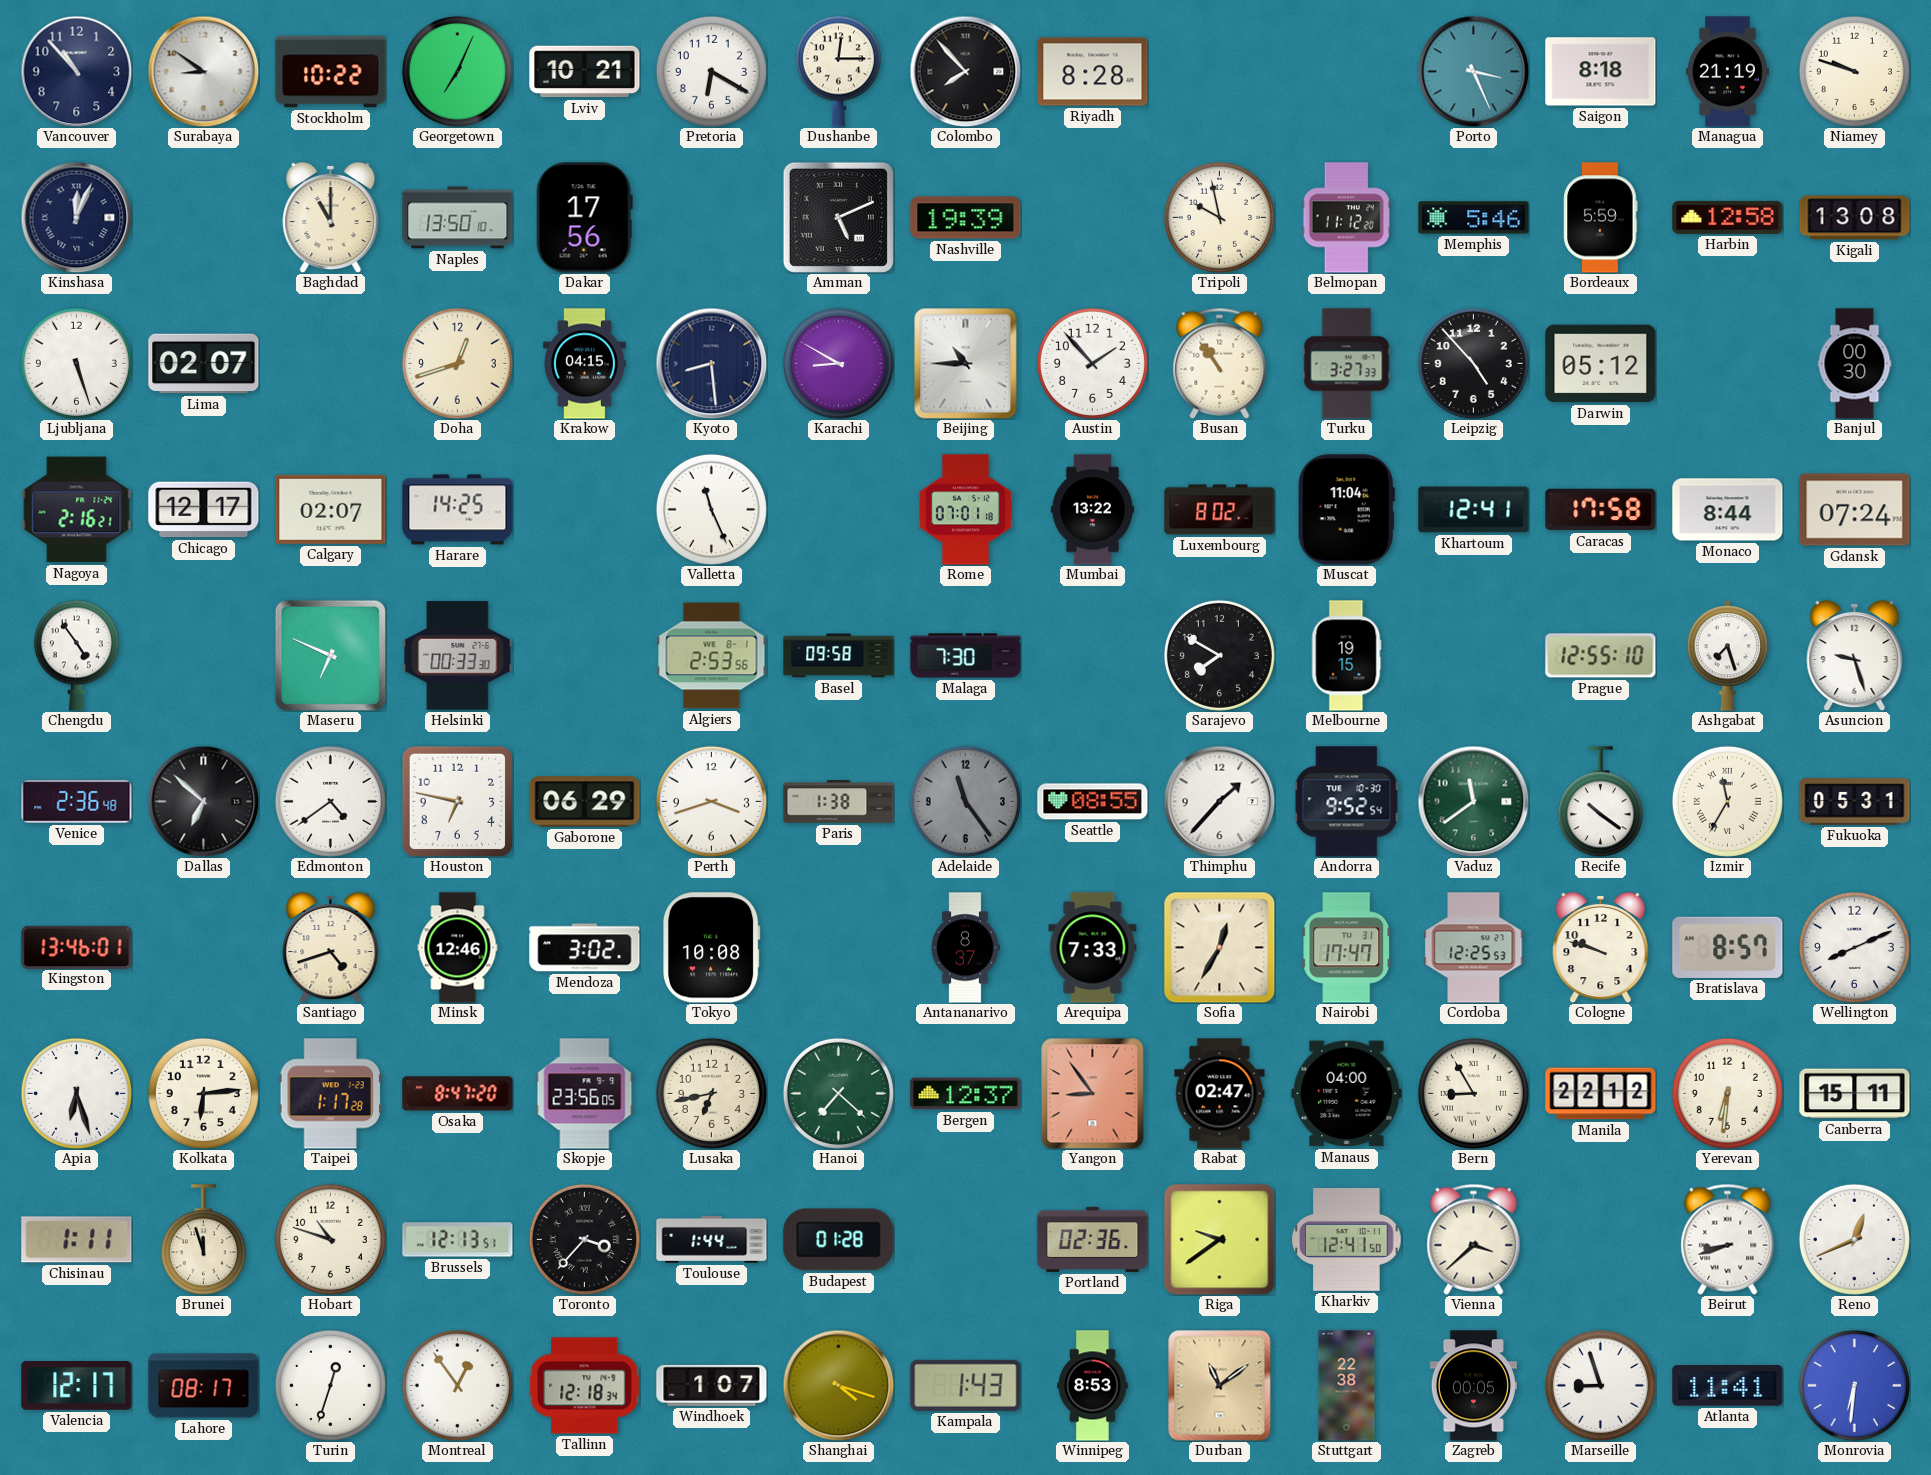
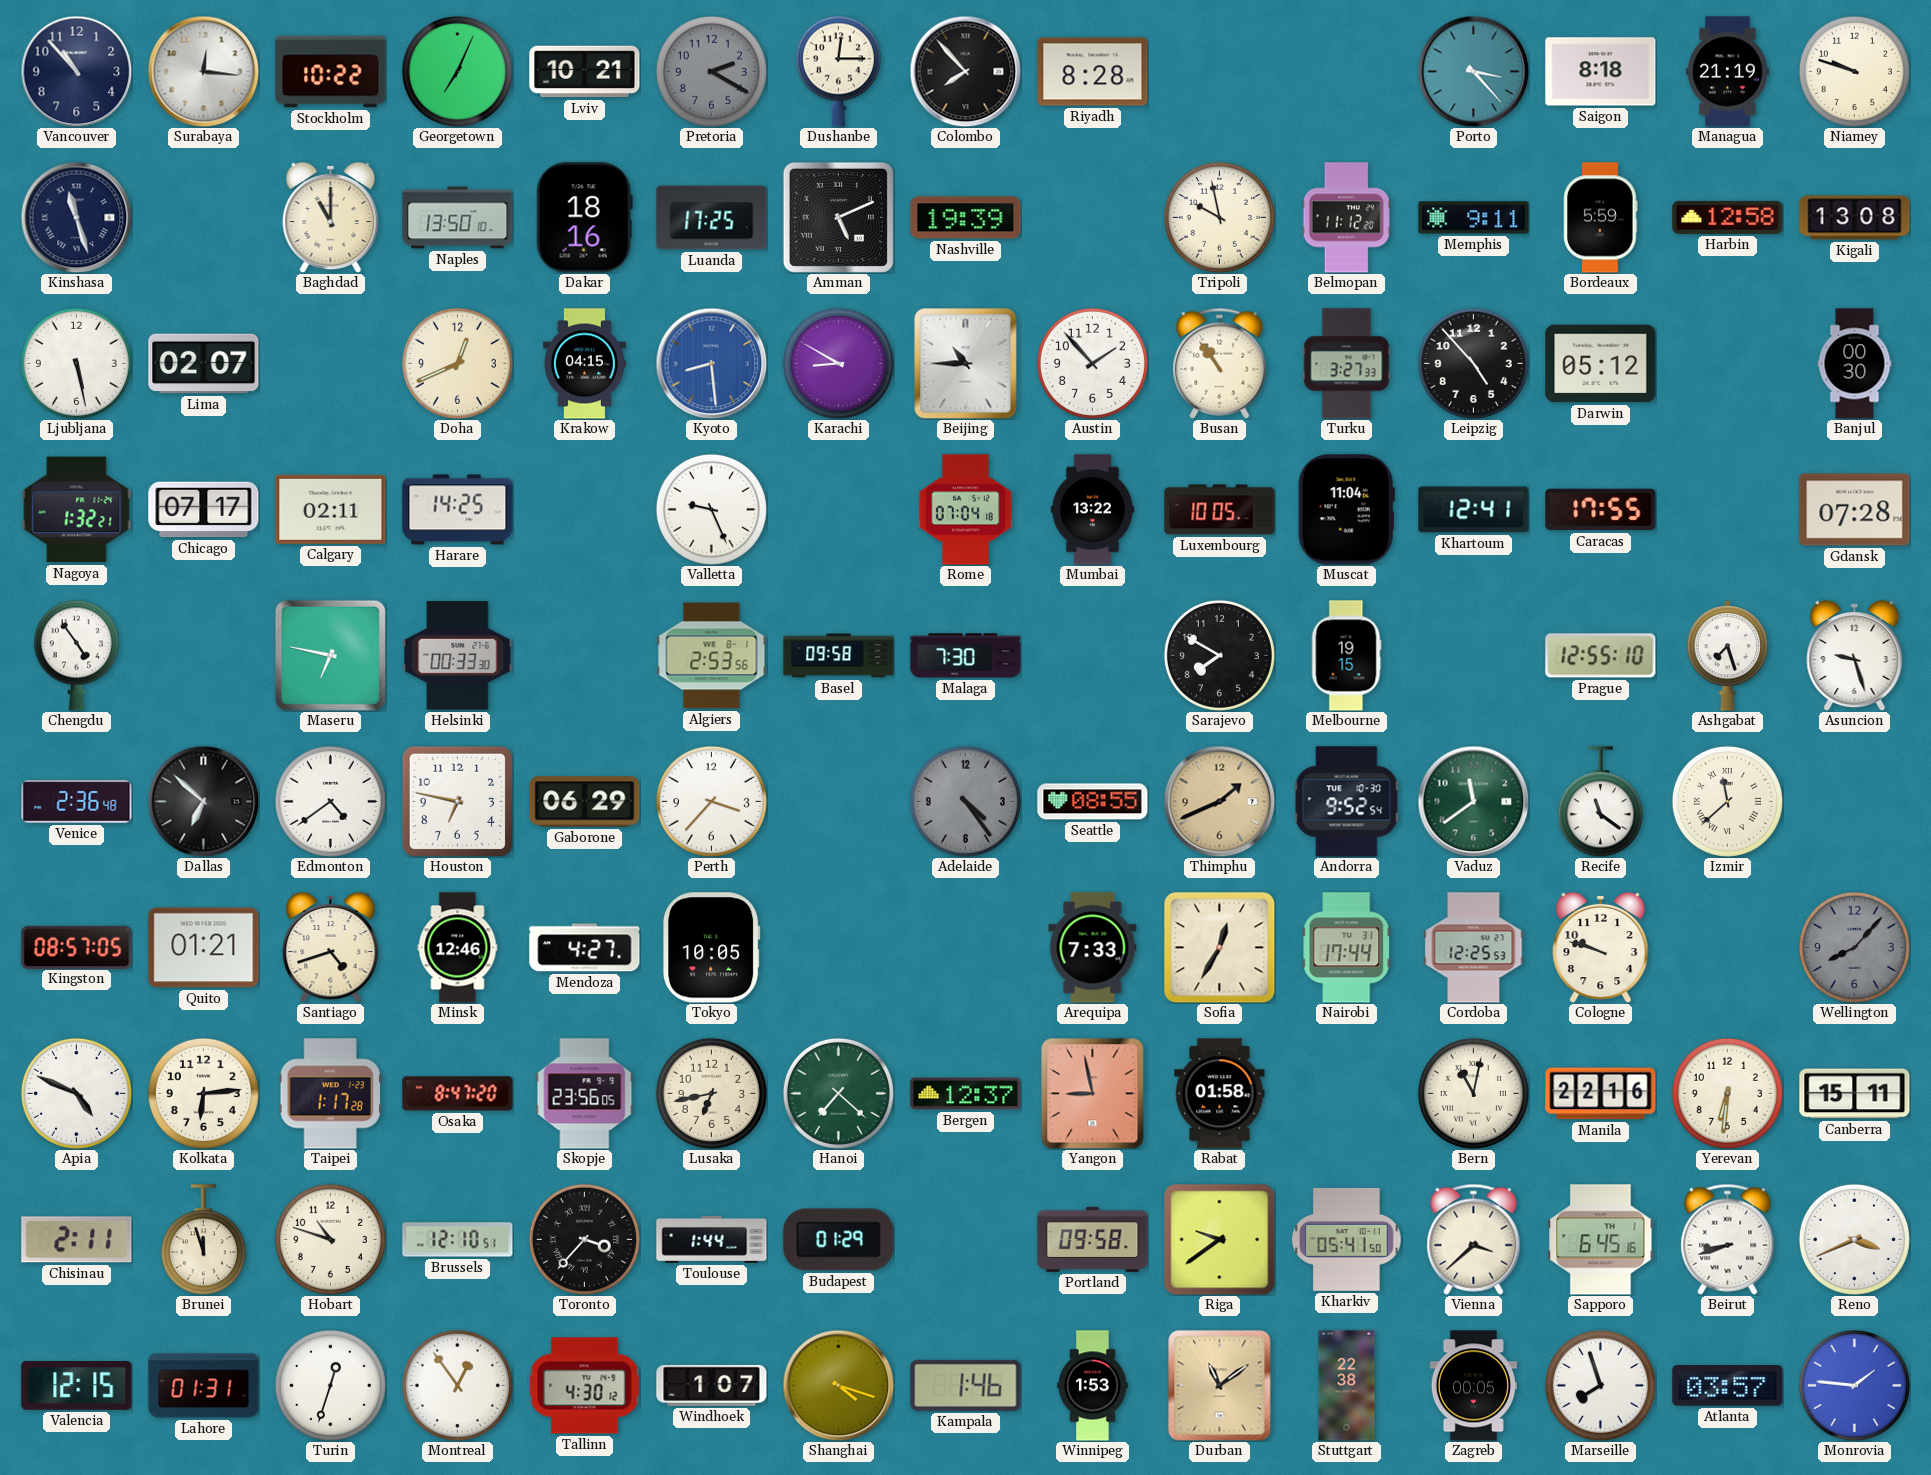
Surabaya: 8:51 -> 12:16 (203, 71)
Pretoria: 6:20 -> 2:20 (711, 71)
Pretoria dial: white -> grey (711, 71)
Porto: 3:26 -> 3:23 (1473, 71)
Kinshasa: 12:04 -> 11:27 (76, 217)
Dakar: 17:56 -> 18:16 (584, 218)
Luanda: none -> 17:25 (712, 218)
Memphis: 5:46 -> 9:11 (1474, 218)
Ljubljana: 5:27 -> 5:28 (76, 363)
Doha: 12:42 -> 12:41 (457, 363)
Kyoto dial: navy -> blue (711, 363)
Nagoya: 2:16 -> 1:32 (77, 510)
Chicago: 12:17 -> 07:17 (204, 510)
Calgary: 02:07 -> 02:11 (331, 509)
Valletta: 11:26 -> 9:26 (711, 509)
Rome: 07:01 -> 07:04 (965, 510)
Luxembourg: 8:02 -> 10:05 (1220, 510)
Caracas: 17:58 -> 17:55 (1601, 510)
Monaco: 8:44 -> none (1728, 510)
Gdansk: 07:24 -> 07:28 (1855, 510)
Maseru: 6:49 -> 6:47 (330, 655)
Perth: 3:42 -> 3:37 (711, 801)
Paris: 1:38 -> none (839, 802)
Adelaide: 11:24 -> 4:24 (965, 801)
Thimphu: 1:37 -> 1:41 (1219, 801)
Thimphu dial: white -> champagne (1219, 801)
Recife: 10:21 -> 11:21 (1600, 802)
Izmir: 11:35 -> 11:38 (1727, 801)
Fukuoka: 05:31 -> none (1855, 802)
Kingston: 13:46 -> 08:57 (77, 947)
Quito: none -> 01:21 (204, 948)
Mendoza: 3:02 -> 4:27 (585, 948)
Tokyo: 10:08 -> 10:05 (712, 948)
Antananarivo: 8:37 -> none (965, 948)
Nairobi: 17:47 -> 17:44 (1347, 948)
Bratislava: 8:57 -> none (1728, 947)
Wellington: 8:11 -> 8:07 (1854, 947)
Wellington dial: white -> grey (1854, 947)
Apia: 6:27 -> 4:49 (76, 1093)
Yangon: 8:54 -> 8:58 (1093, 1094)
Rabat: 02:47 -> 01:58 (1220, 1094)
Manaus: 04:00 -> none (1347, 1094)
Bern: 8:55 -> 11:02 (1473, 1093)
Manila: 22:12 -> 22:16 (1601, 1094)
Chisinau: 1:11 -> 2:11 (77, 1240)
Brussels: 12:13 -> 12:10 (458, 1240)
Budapest: 01:28 -> 01:29 (839, 1240)
Portland: 02:36 -> 09:58 (1093, 1239)
Kharkiv: 12:41 -> 05:41 (1347, 1239)
Sapporo: none -> 6:45 (1601, 1240)
Reno: 12:41 -> 3:41 (1854, 1239)
Valencia: 12:17 -> 12:15 (77, 1386)
Lahore: 08:17 -> 01:31 (204, 1386)
Tallinn: 12:18 -> 4:30 (585, 1386)
Kampala: 1:43 -> 1:46 (966, 1385)
Winnipeg: 8:53 -> 1:53 (1093, 1386)
Marseille: 8:57 -> 7:57 (1600, 1385)
Atlanta: 11:41 -> 03:57 (1728, 1386)
Monrovia: 6:31 -> 1:46 (1854, 1385)
